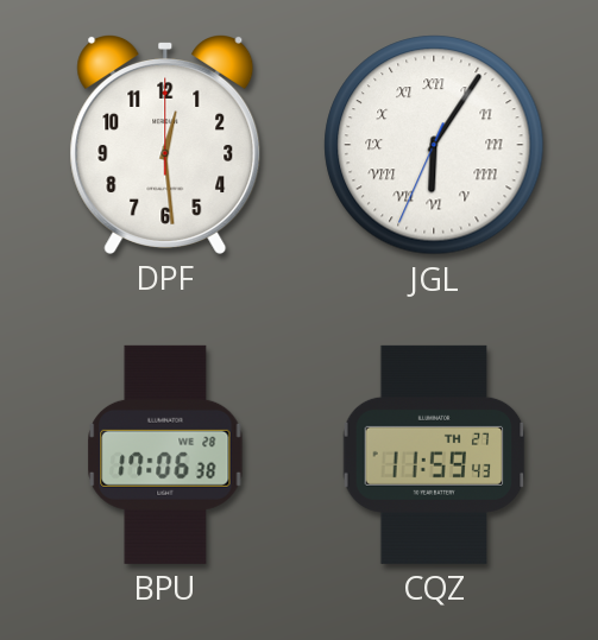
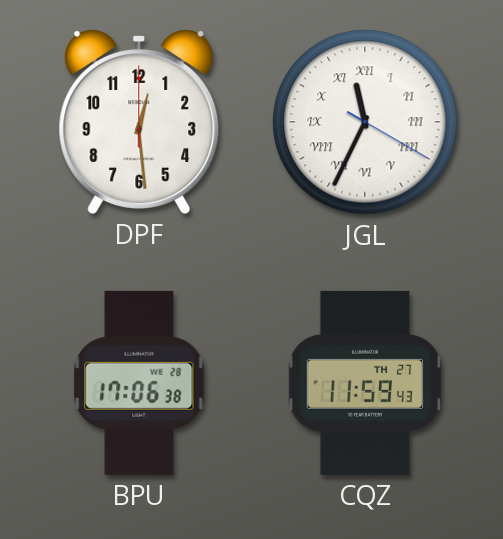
JGL: 6:05 -> 11:34 (365, 122)
